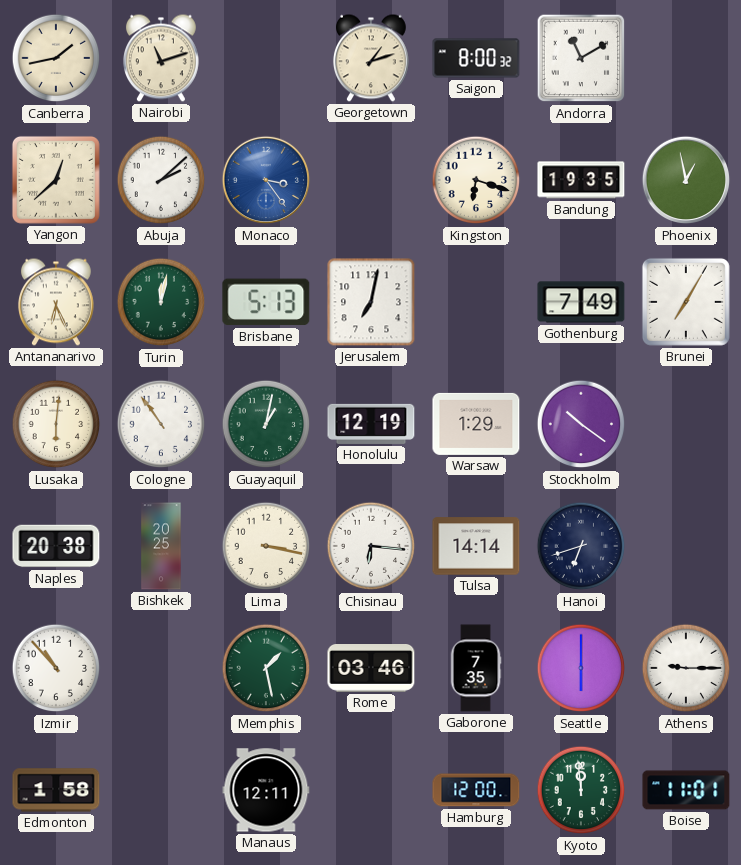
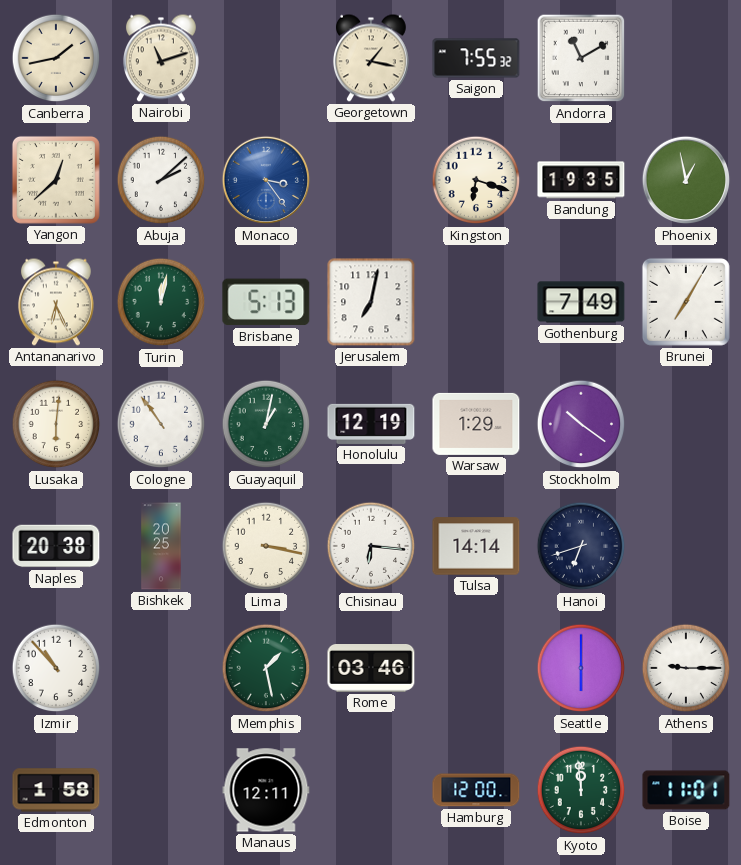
Georgetown: 1:12 -> 1:17 (371, 58)
Saigon: 8:00 -> 7:55 (476, 58)
Gaborone: 7:35 -> none (476, 668)
